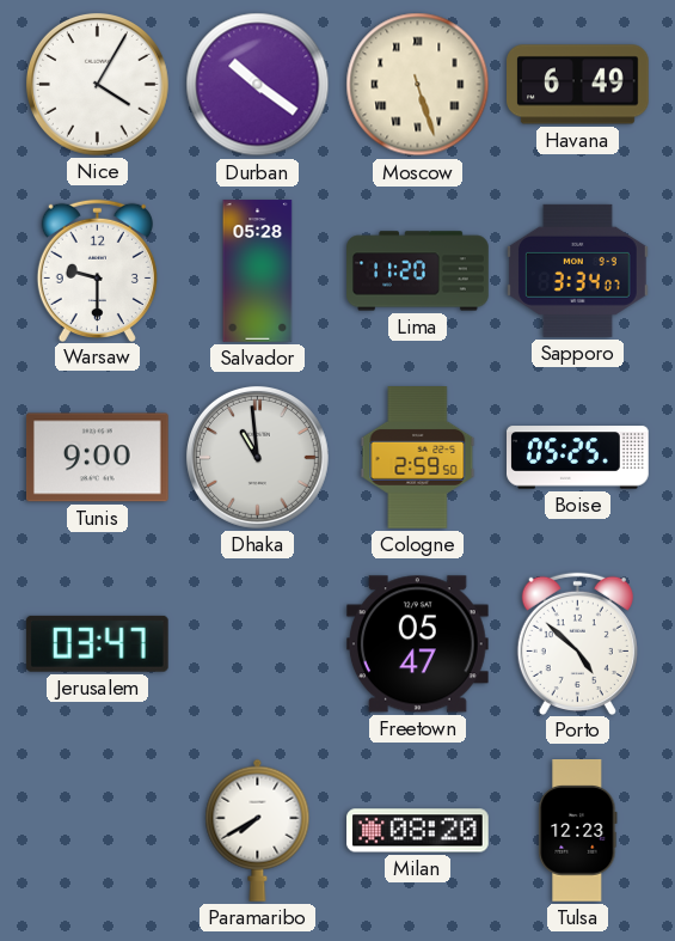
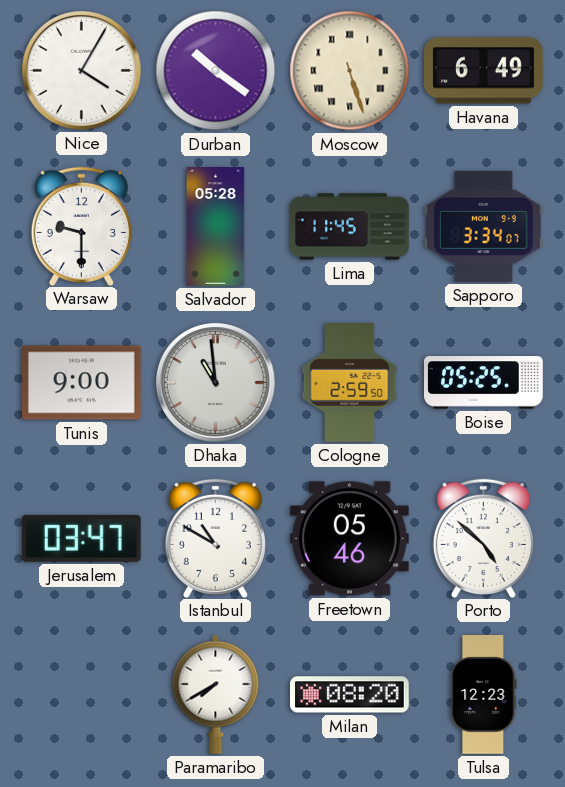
Lima: 11:20 -> 11:45 (350, 227)
Istanbul: none -> 10:50 (215, 538)
Freetown: 05:47 -> 05:46 (350, 539)
